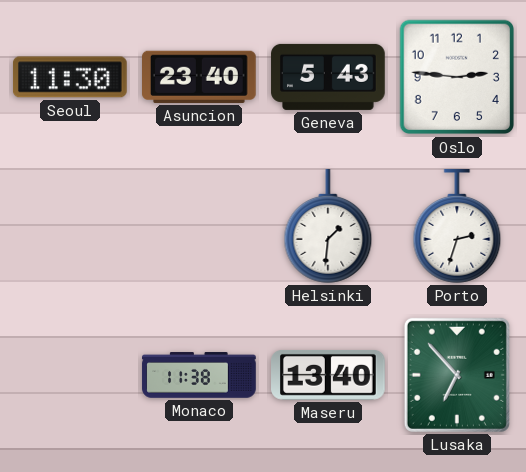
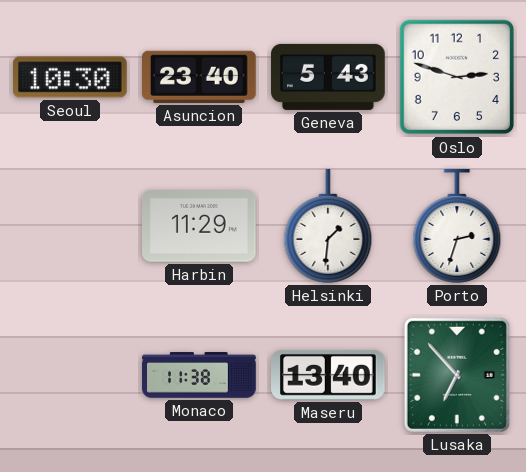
Seoul: 11:30 -> 10:30 (71, 77)
Oslo: 2:46 -> 2:48 (457, 77)
Harbin: none -> 11:29 (200, 226)
